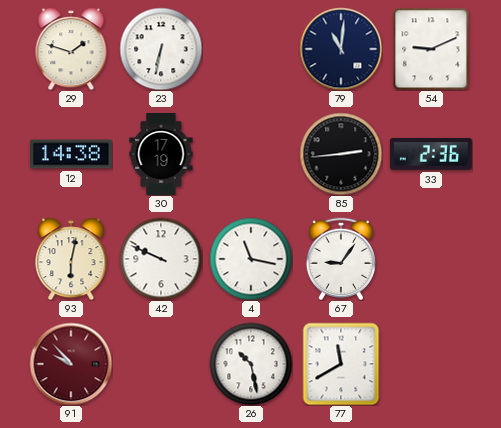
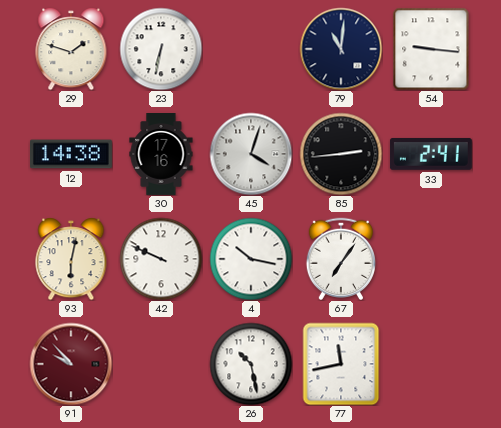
54: 9:11 -> 9:16 (431, 49)
30: 17:19 -> 17:16 (161, 155)
45: none -> 4:03 (251, 154)
33: 2:36 -> 2:41 (431, 154)
4: 11:17 -> 10:17 (251, 259)
67: 9:06 -> 7:06 (340, 259)
77: 11:40 -> 11:43 (341, 364)
